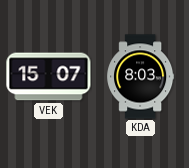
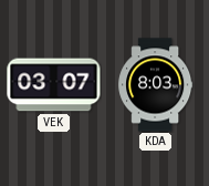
VEK: 15:07 -> 03:07 (54, 85)
